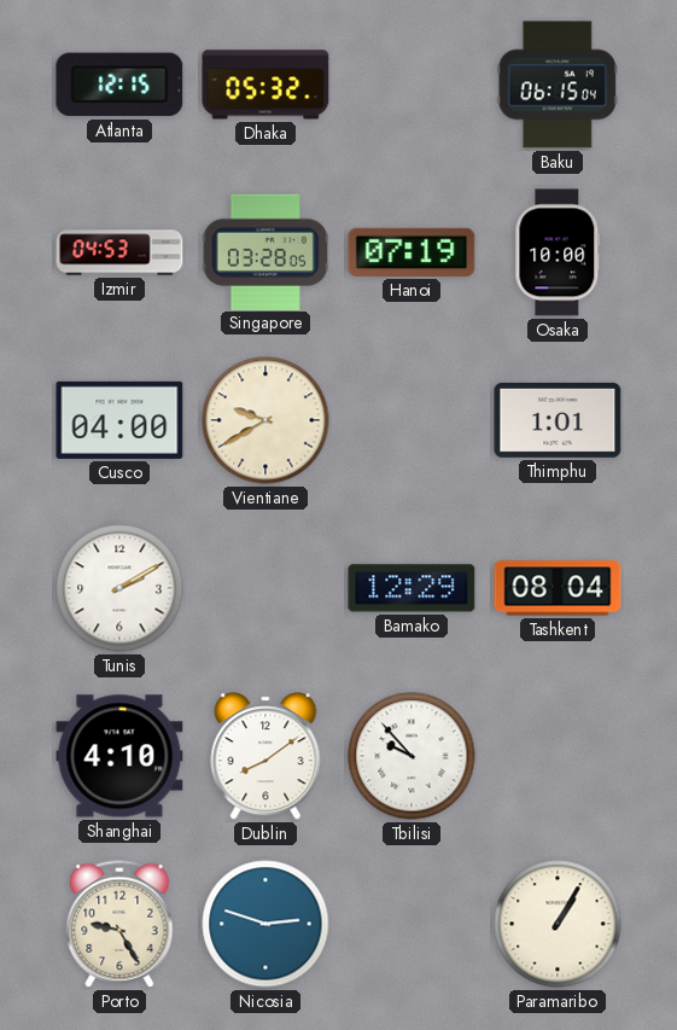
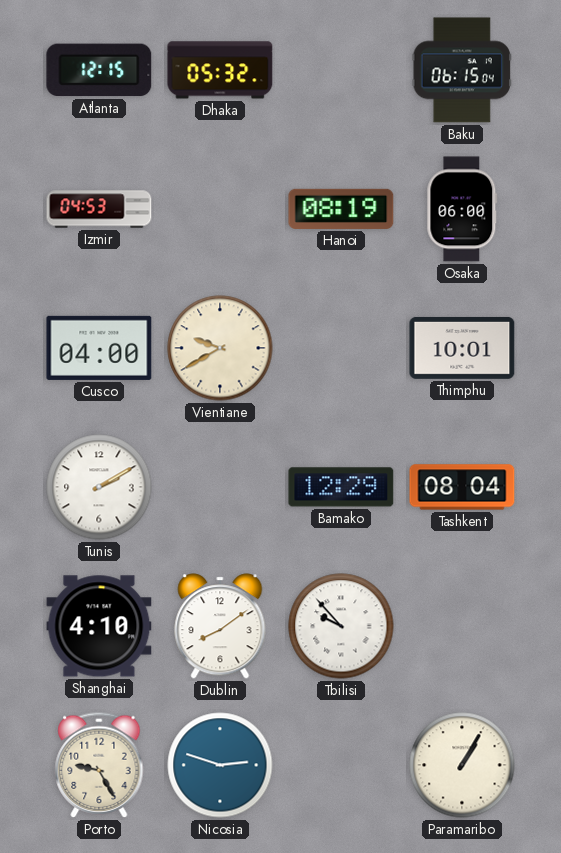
Singapore: 03:28 -> none (265, 251)
Hanoi: 07:19 -> 08:19 (341, 209)
Osaka: 10:00 -> 06:00 (462, 209)
Thimphu: 1:01 -> 10:01 (462, 348)
